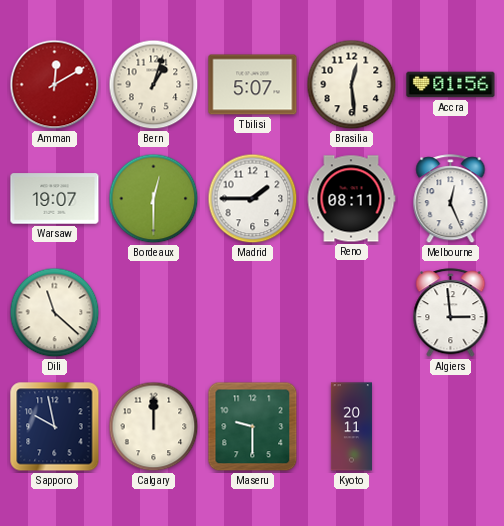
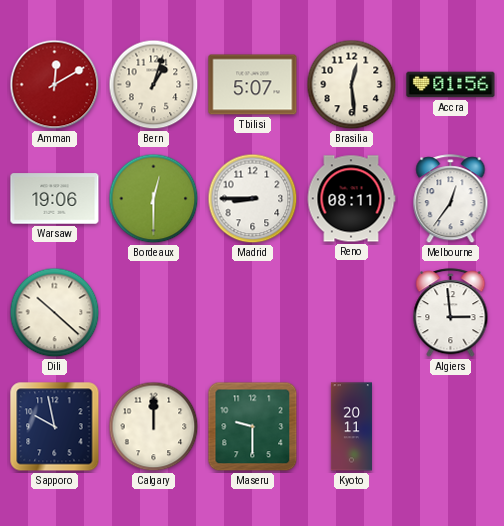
Warsaw: 19:07 -> 19:06 (55, 199)
Madrid: 1:45 -> 8:45 (253, 199)
Melbourne: 12:26 -> 12:36 (451, 199)
Dili: 11:22 -> 10:22 (55, 313)
